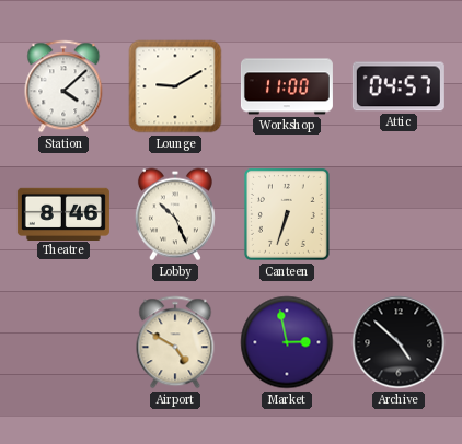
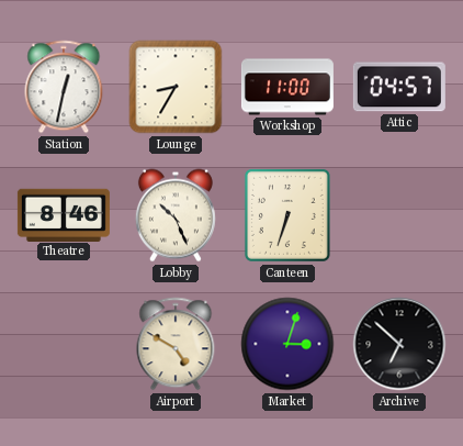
Station: 4:08 -> 12:32 (64, 87)
Lounge: 9:10 -> 8:35 (176, 87)
Market: 2:58 -> 3:03 (287, 344)
Archive: 4:52 -> 6:52 (399, 344)
